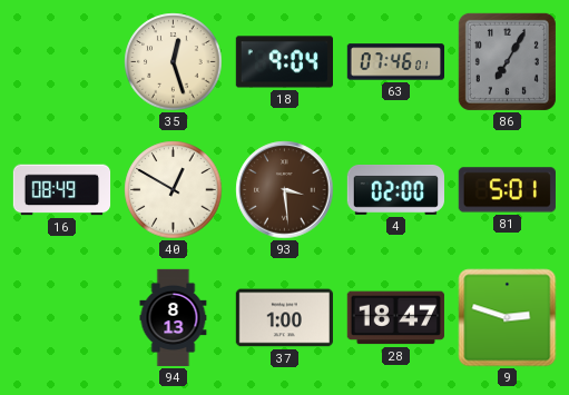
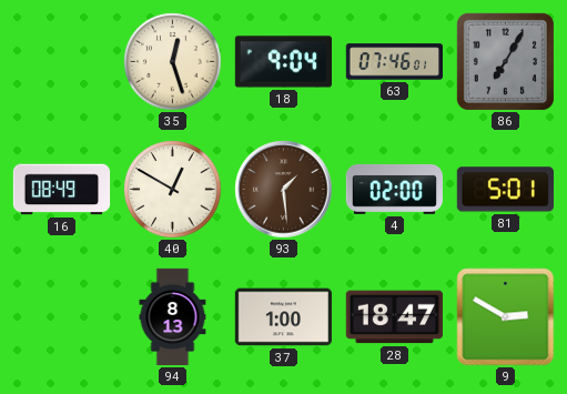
93: 3:29 -> 1:29 (284, 190)
9: 2:48 -> 2:50 (506, 317)
